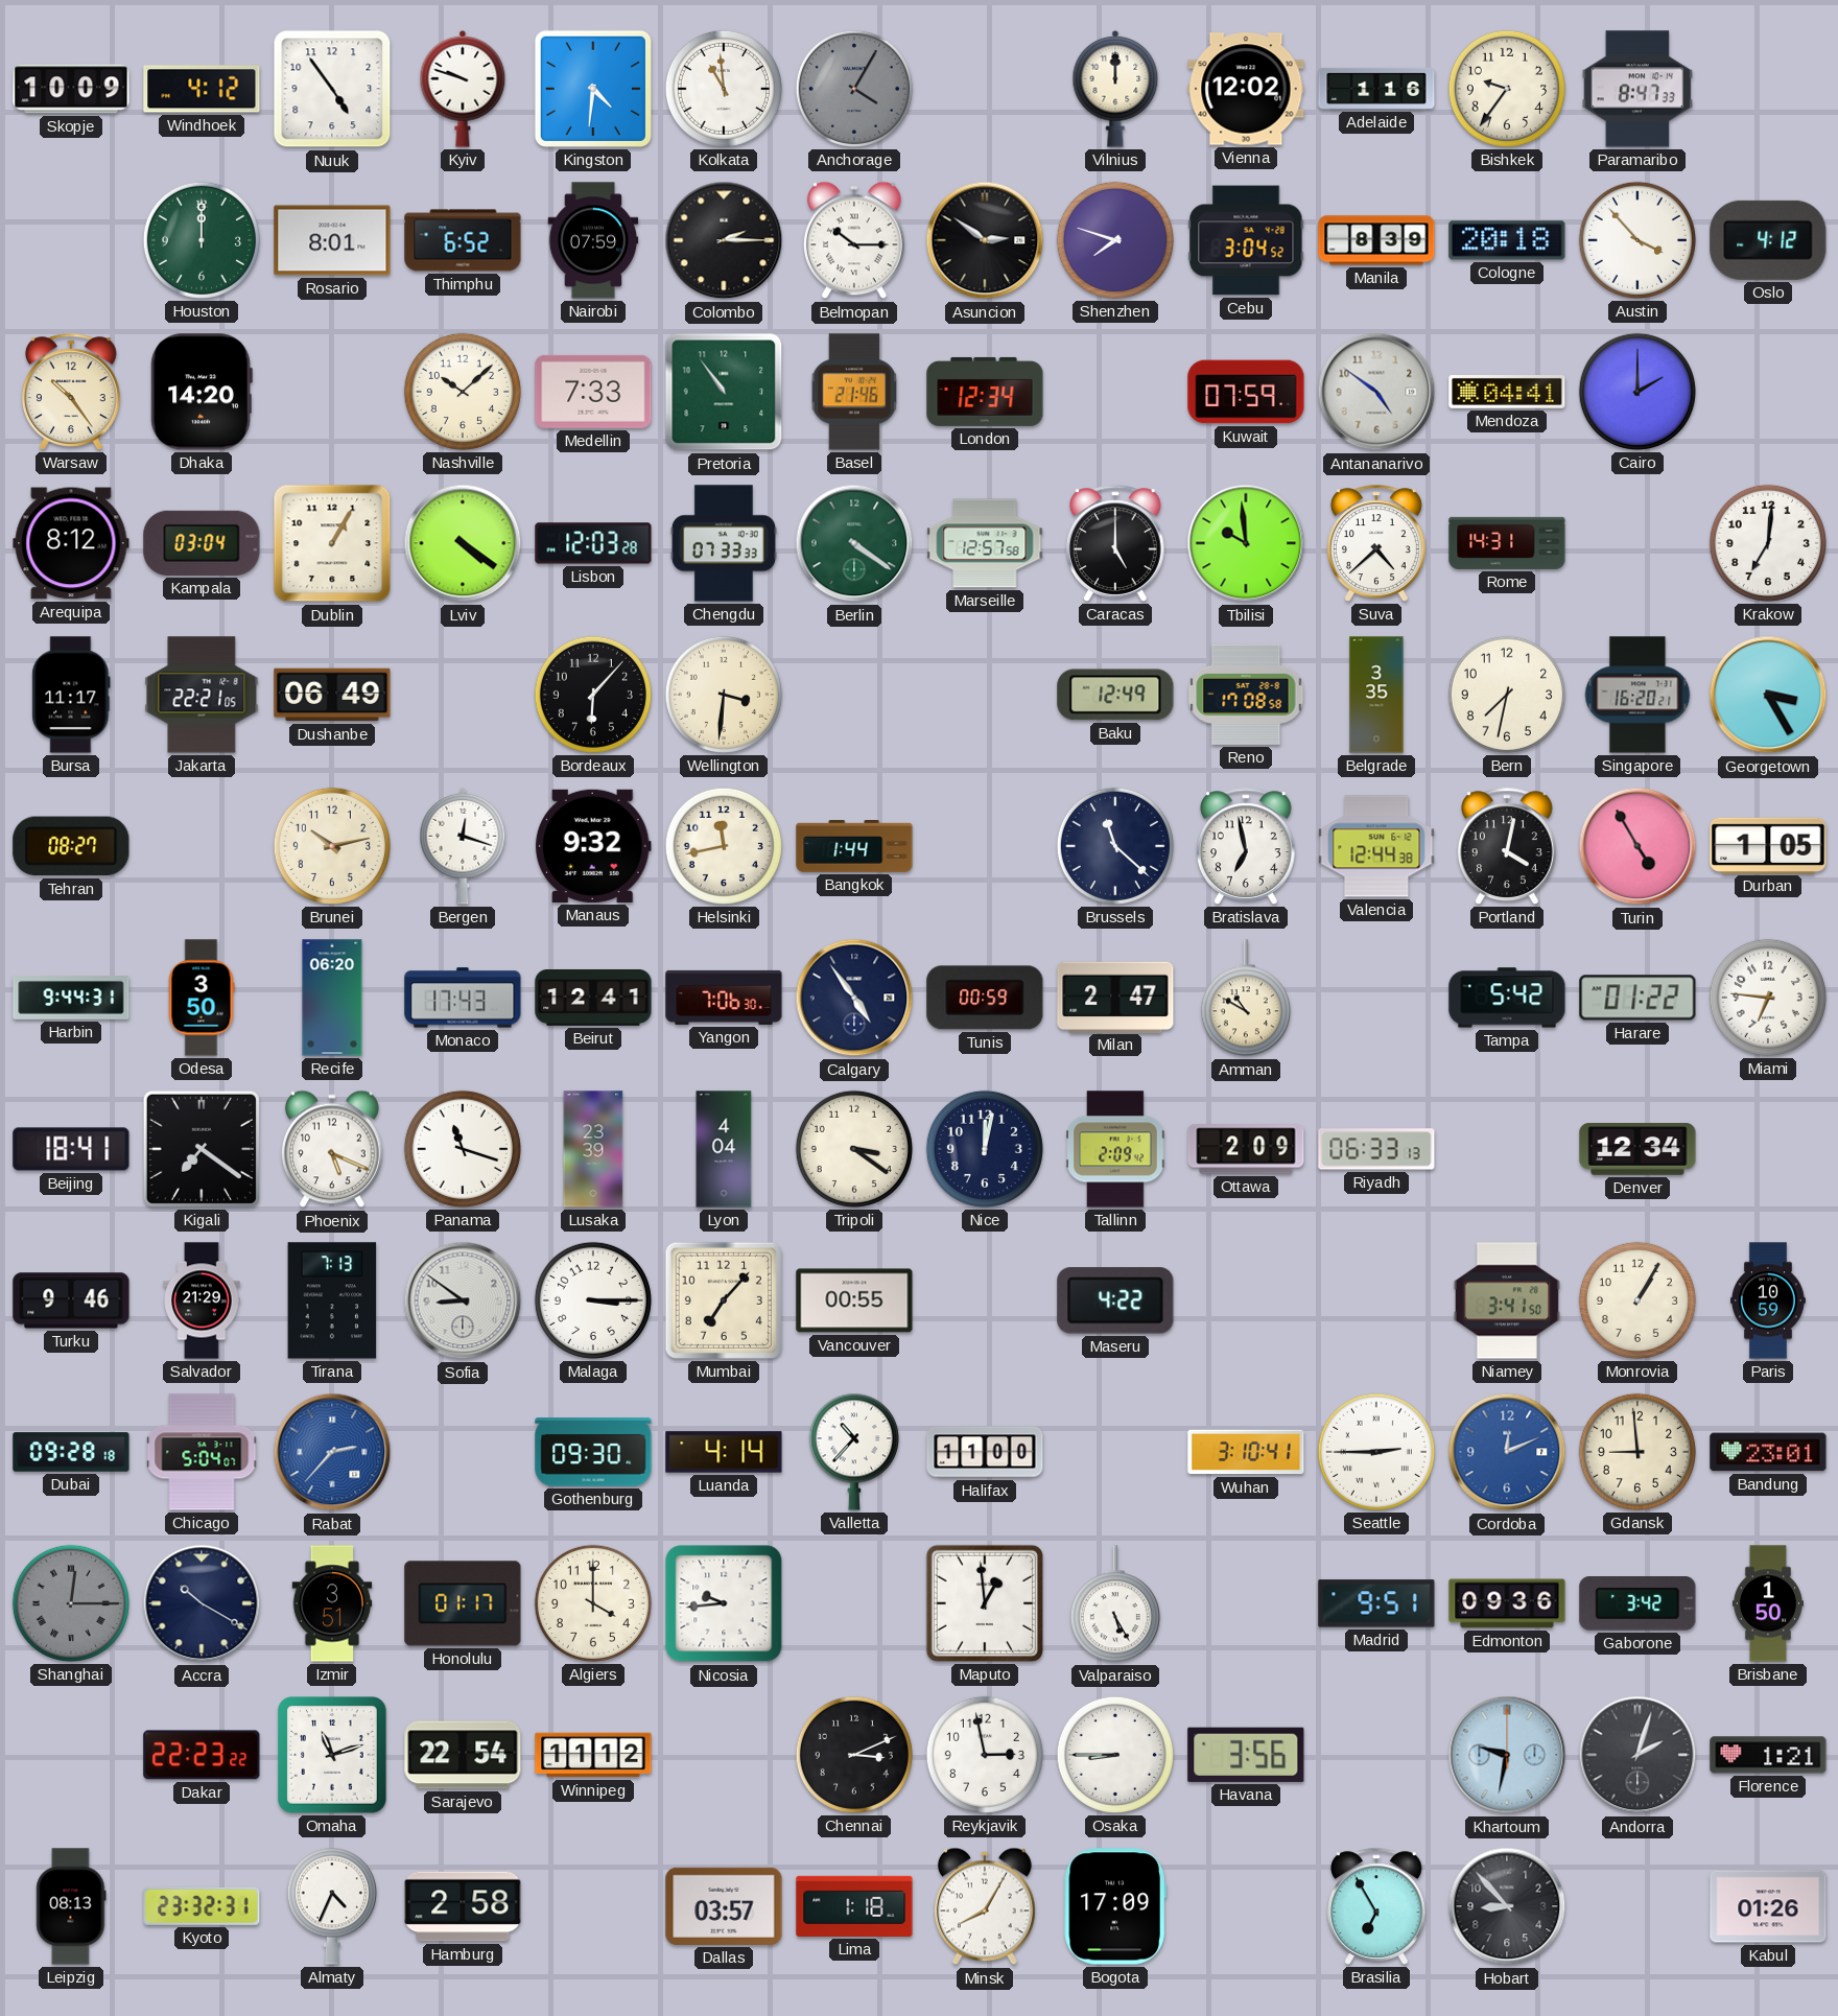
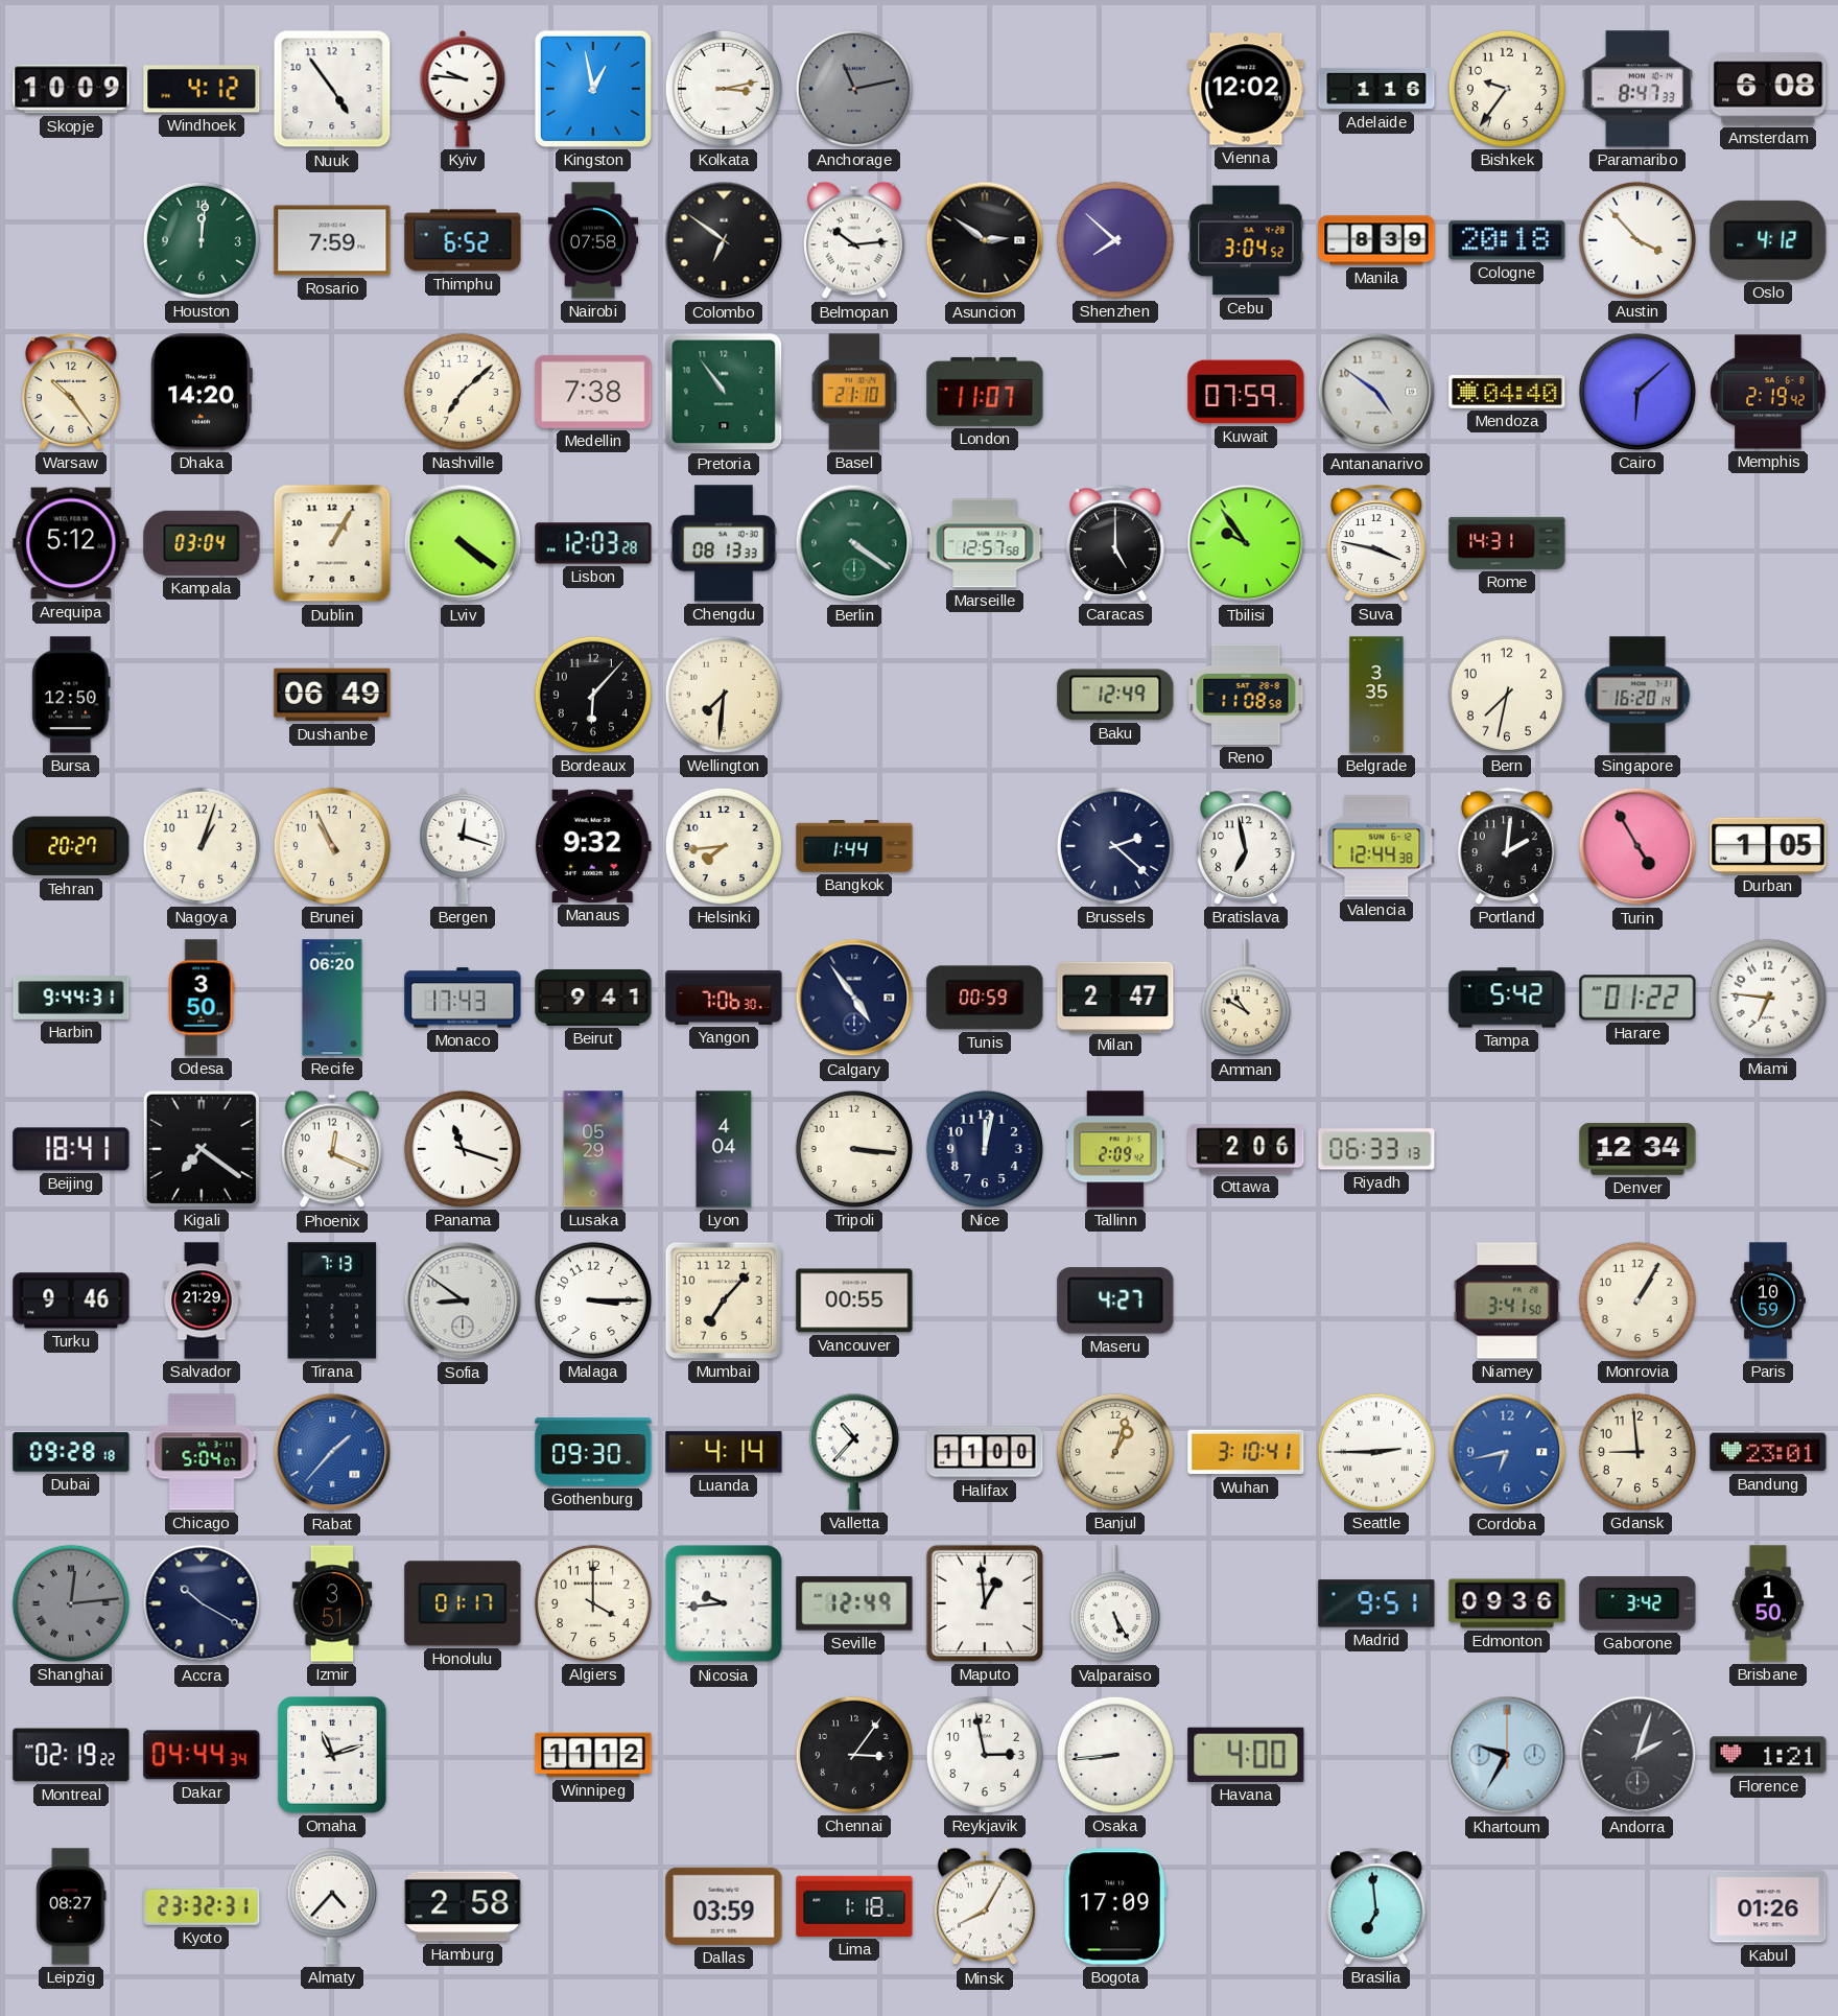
Kyiv: 9:48 -> 9:46 (463, 89)
Kingston: 4:31 -> 12:58 (593, 89)
Kolkata: 10:59 -> 3:13 (724, 89)
Anchorage: 4:05 -> 11:13 (854, 89)
Vilnius: 12:00 -> none (1115, 89)
Amsterdam: none -> 6:08 (1768, 89)
Houston: 12:00 -> 12:01 (202, 240)
Rosario: 8:01 -> 7:59 (332, 240)
Nairobi: 07:59 -> 07:58 (593, 240)
Colombo: 2:15 -> 6:51 (724, 240)
Belmopan: 10:15 -> 10:14 (854, 240)
Shenzhen: 7:48 -> 7:52 (1115, 240)
Nashville: 10:08 -> 7:08 (463, 392)
Medellin: 7:33 -> 7:38 (593, 392)
Basel: 21:46 -> 21:10 (854, 392)
London: 12:34 -> 11:07 (985, 392)
Mendoza: 04:41 -> 04:40 (1507, 393)
Cairo: 2:00 -> 6:08 (1637, 392)
Memphis: none -> 2:19 (1768, 392)
Arequipa: 8:12 -> 5:12 (71, 543)
Chengdu: 07:33 -> 08:13 (724, 543)
Tbilisi: 9:59 -> 9:54 (1246, 543)
Suva: 4:38 -> 3:47 (1376, 543)
Krakow: 7:01 -> none (1768, 543)
Bursa: 11:17 -> 12:50 (71, 695)
Jakarta: 22:21 -> none (202, 695)
Wellington: 3:31 -> 7:31 (724, 695)
Reno: 17:08 -> 11:08 (1246, 695)
Singapore: 16:20:21 -> 16:20:14 (1637, 695)
Georgetown: 3:25 -> none (1768, 695)
Tehran: 08:27 -> 20:27 (71, 846)
Nagoya: none -> 1:03 (202, 846)
Brunei: 10:13 -> 10:56 (332, 846)
Helsinki: 11:43 -> 7:44 (724, 846)
Brussels: 11:22 -> 2:22 (1115, 846)
Portland: 4:02 -> 2:01 (1507, 846)
Beirut: 12:41 -> 9:41 (593, 998)
Phoenix: 5:19 -> 12:19 (332, 1149)
Lusaka: 23:39 -> 05:29 (593, 1149)
Tripoli: 3:21 -> 3:16 (854, 1149)
Ottawa: 2:09 -> 2:06 (1246, 1149)
Maseru: 4:22 -> 4:27 (1115, 1300)
Rabat: 2:37 -> 1:37 (332, 1452)
Banjul: none -> 1:03 (1115, 1452)
Cordoba: 12:11 -> 6:43 (1507, 1452)
Shanghai: 12:15 -> 12:14 (71, 1603)
Seville: none -> 12:49 (854, 1603)
Montreal: none -> 02:19 (71, 1755)
Dakar: 22:23 -> 04:44 (202, 1755)
Sarajevo: 22:54 -> none (463, 1755)
Chennai: 3:11 -> 3:06 (854, 1755)
Osaka: 8:45 -> 8:44 (1115, 1755)
Havana: 3:56 -> 4:00 (1246, 1755)
Khartoum: 9:32 -> 9:35 (1507, 1755)
Leipzig: 08:13 -> 08:27 (71, 1906)
Almaty: 4:34 -> 4:37 (332, 1906)
Dallas: 03:57 -> 03:59 (724, 1906)
Brasilia: 6:55 -> 6:59 (1376, 1906)
Hobart: 8:53 -> none (1507, 1906)
